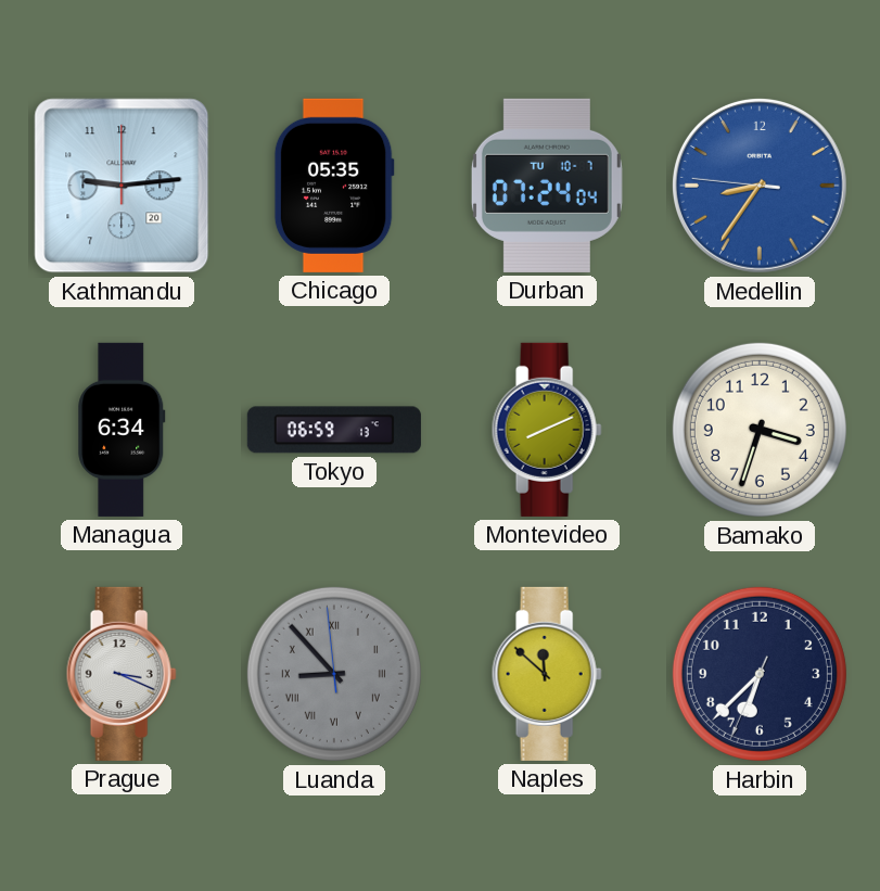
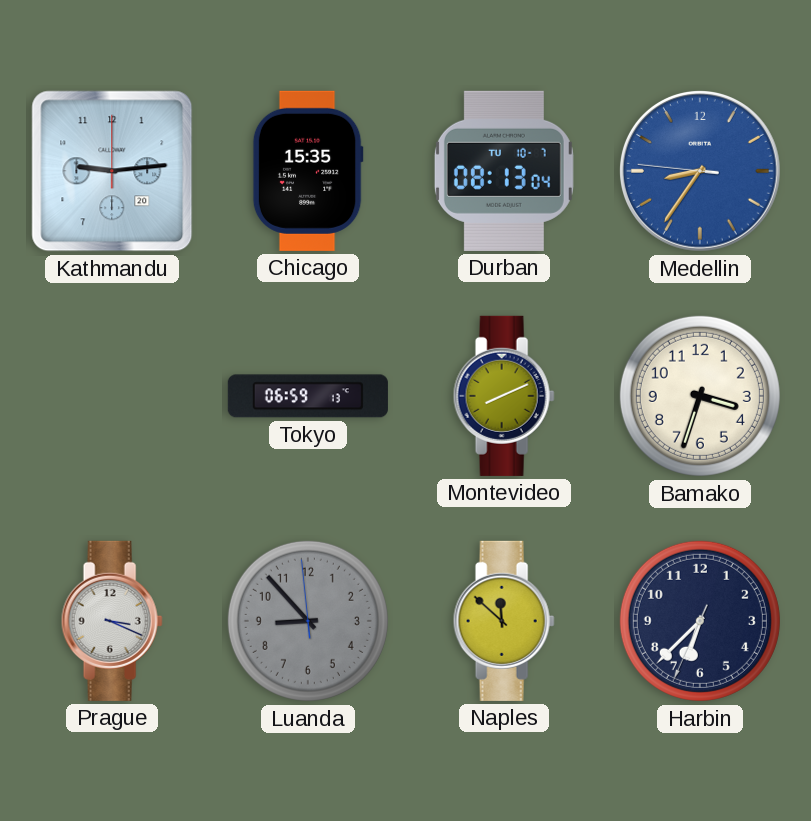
Chicago: 05:35 -> 15:35 (308, 171)
Durban: 07:24 -> 08:13 (504, 171)
Managua: 6:34 -> none (122, 430)
Luanda numerals: Roman -> Arabic (308, 621)
